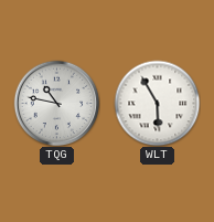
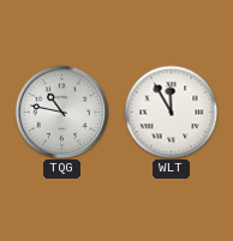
WLT: 5:55 -> 11:55 (171, 112)
